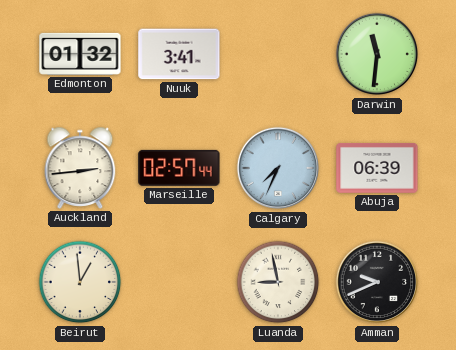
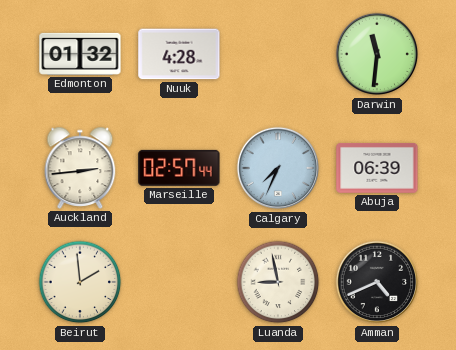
Nuuk: 3:41 -> 4:28 (179, 54)
Beirut: 12:59 -> 1:59 (80, 282)
Amman: 9:41 -> 4:41 (377, 282)
